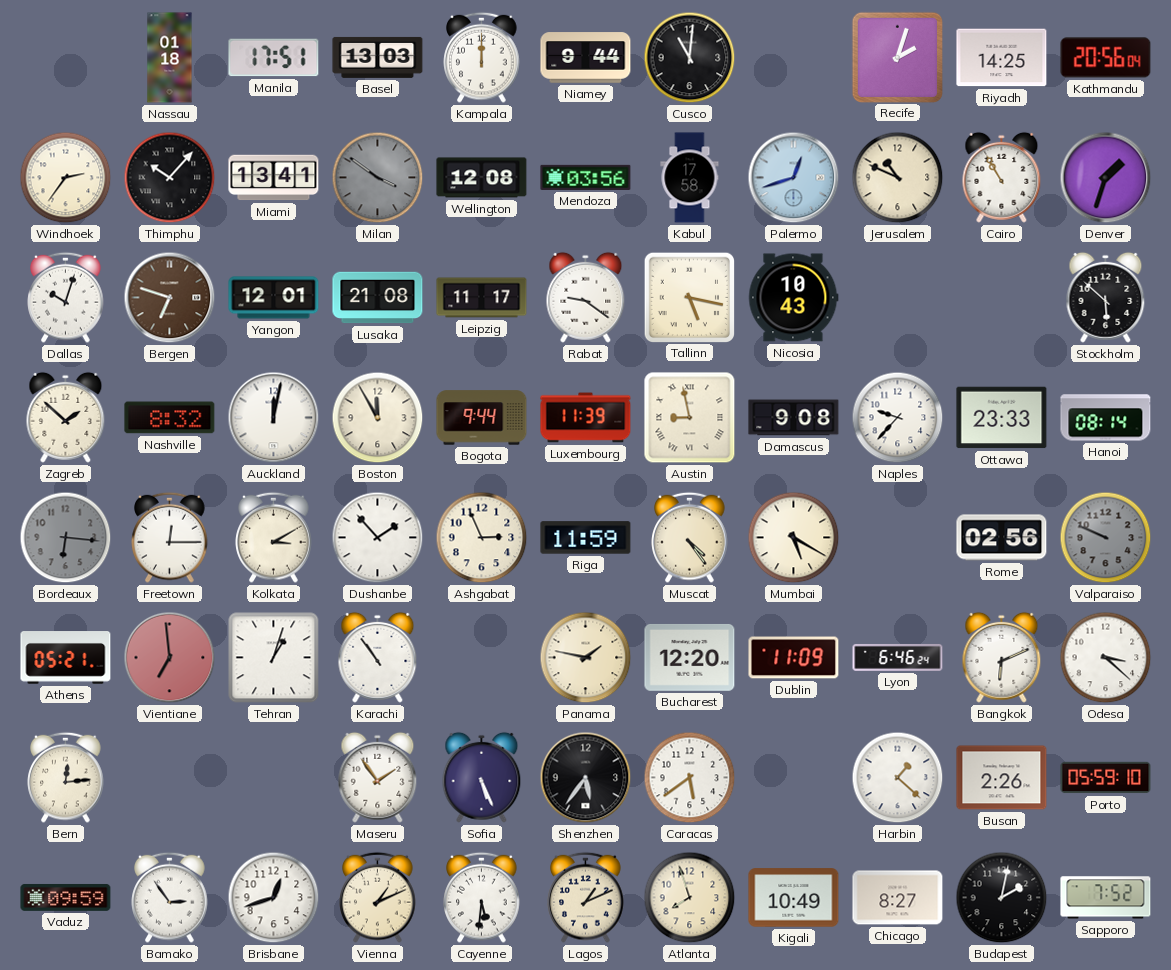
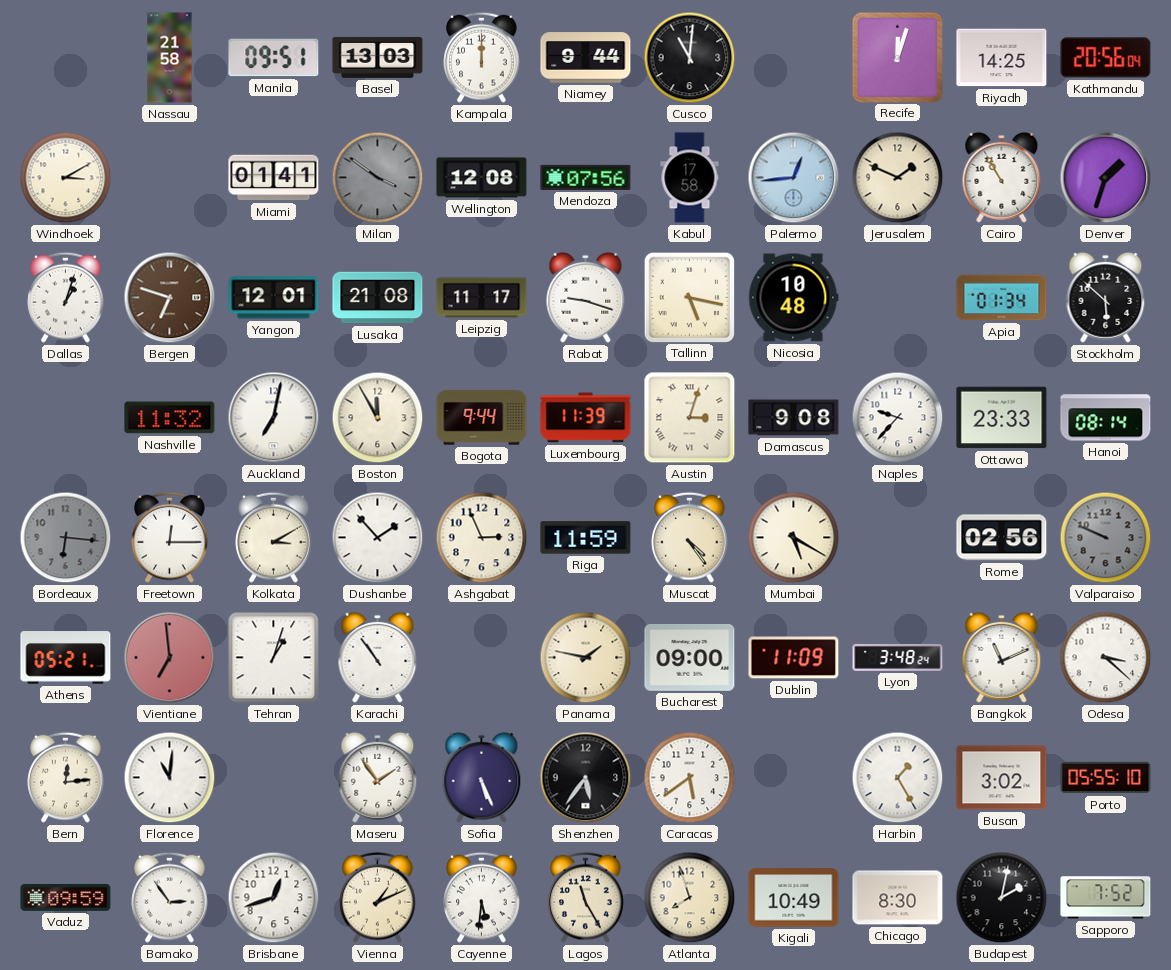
Nassau: 01:18 -> 21:58 (170, 58)
Manila: 17:51 -> 09:51 (274, 58)
Recife: 2:03 -> 12:03 (897, 57)
Windhoek: 2:36 -> 3:10 (66, 178)
Thimphu: 10:07 -> none (170, 178)
Miami: 13:41 -> 01:41 (274, 178)
Mendoza: 03:56 -> 07:56 (586, 177)
Palermo: 12:42 -> 12:44 (794, 178)
Jerusalem: 10:49 -> 1:49 (898, 178)
Dallas: 10:03 -> 1:03 (66, 297)
Rabat: 9:21 -> 9:18 (586, 297)
Nicosia: 10:43 -> 10:48 (793, 298)
Apia: none -> 01:34 (1002, 298)
Zagreb: 1:52 -> none (66, 417)
Nashville: 8:32 -> 11:32 (170, 418)
Auckland: 12:02 -> 7:02 (274, 418)
Austin: 8:58 -> 3:03 (690, 418)
Bucharest: 12:20 -> 09:00 (690, 657)
Lyon: 6:46 -> 3:48 (898, 657)
Bangkok: 6:11 -> 11:11 (1002, 657)
Florence: none -> 11:01 (170, 778)
Harbin: 1:22 -> 1:25 (898, 778)
Busan: 2:26 -> 3:02 (1002, 778)
Porto: 05:59 -> 05:55 (1106, 778)
Lagos: 1:11 -> 11:25 (586, 897)
Chicago: 8:27 -> 8:30 (898, 898)
